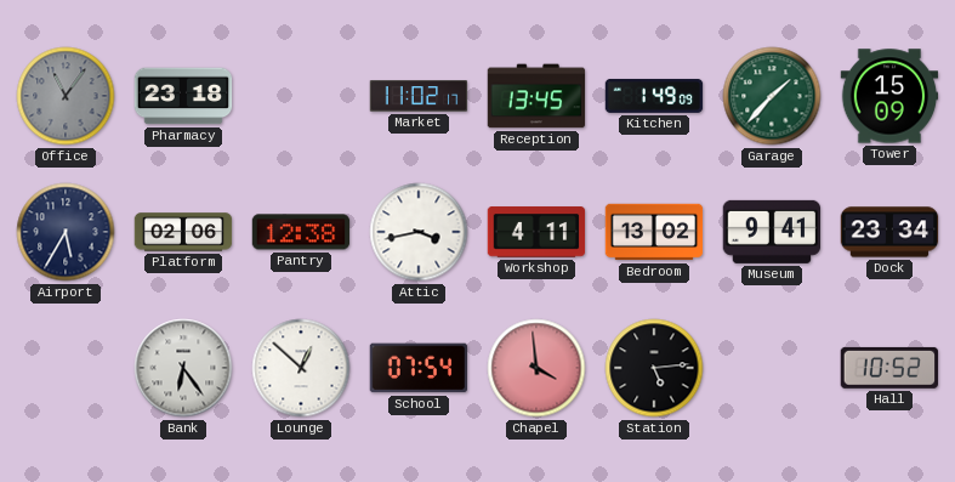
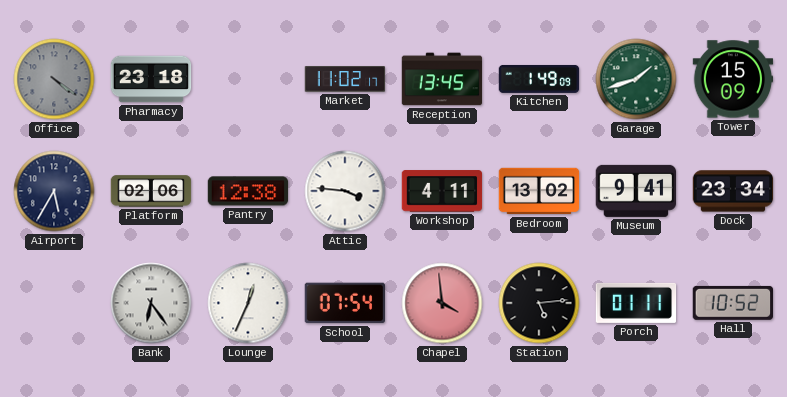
Office: 11:06 -> 4:21 (54, 79)
Garage: 1:37 -> 1:42 (636, 79)
Attic: 3:43 -> 3:46 (345, 191)
Lounge: 12:52 -> 12:34 (248, 303)
Porch: none -> 01:11 (636, 303)
